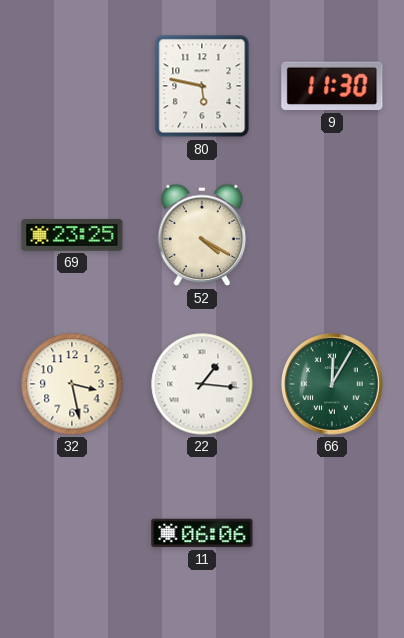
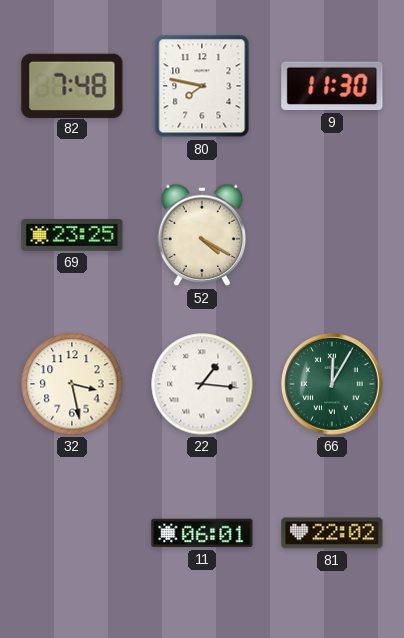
82: none -> 7:48 (72, 85)
80: 5:47 -> 7:47 (202, 86)
11: 06:06 -> 06:01 (202, 533)
81: none -> 22:02 (332, 533)
